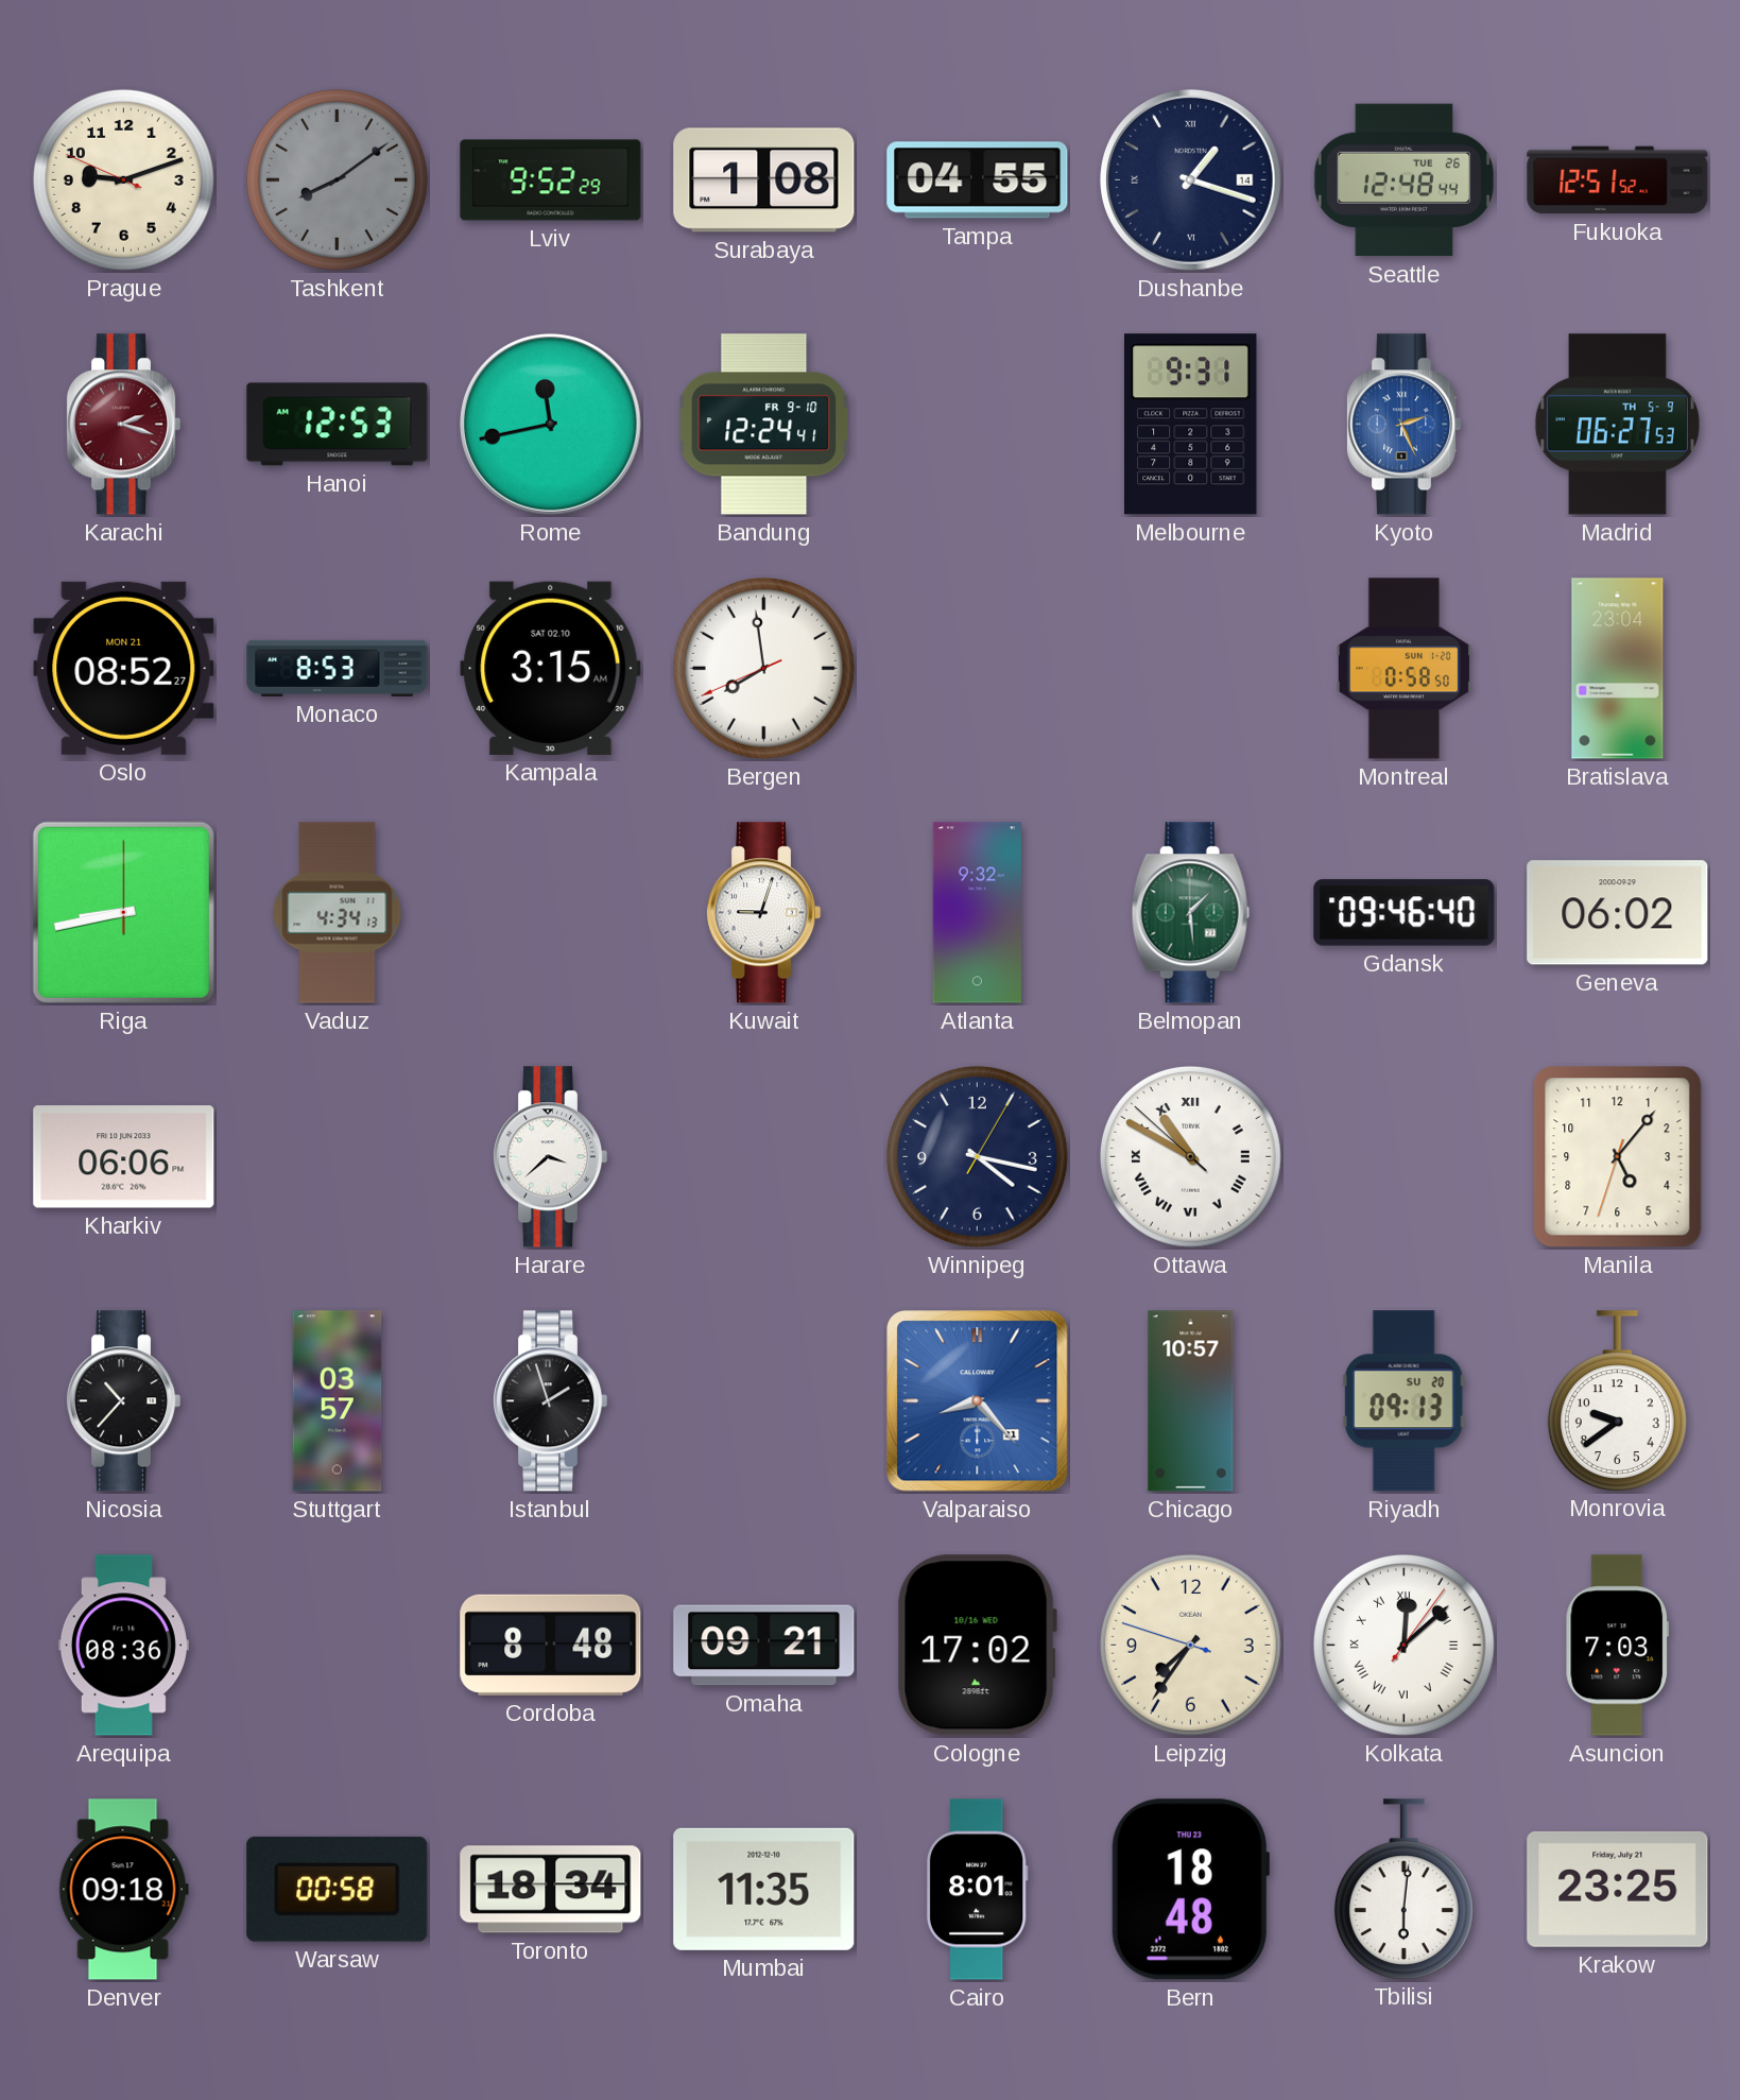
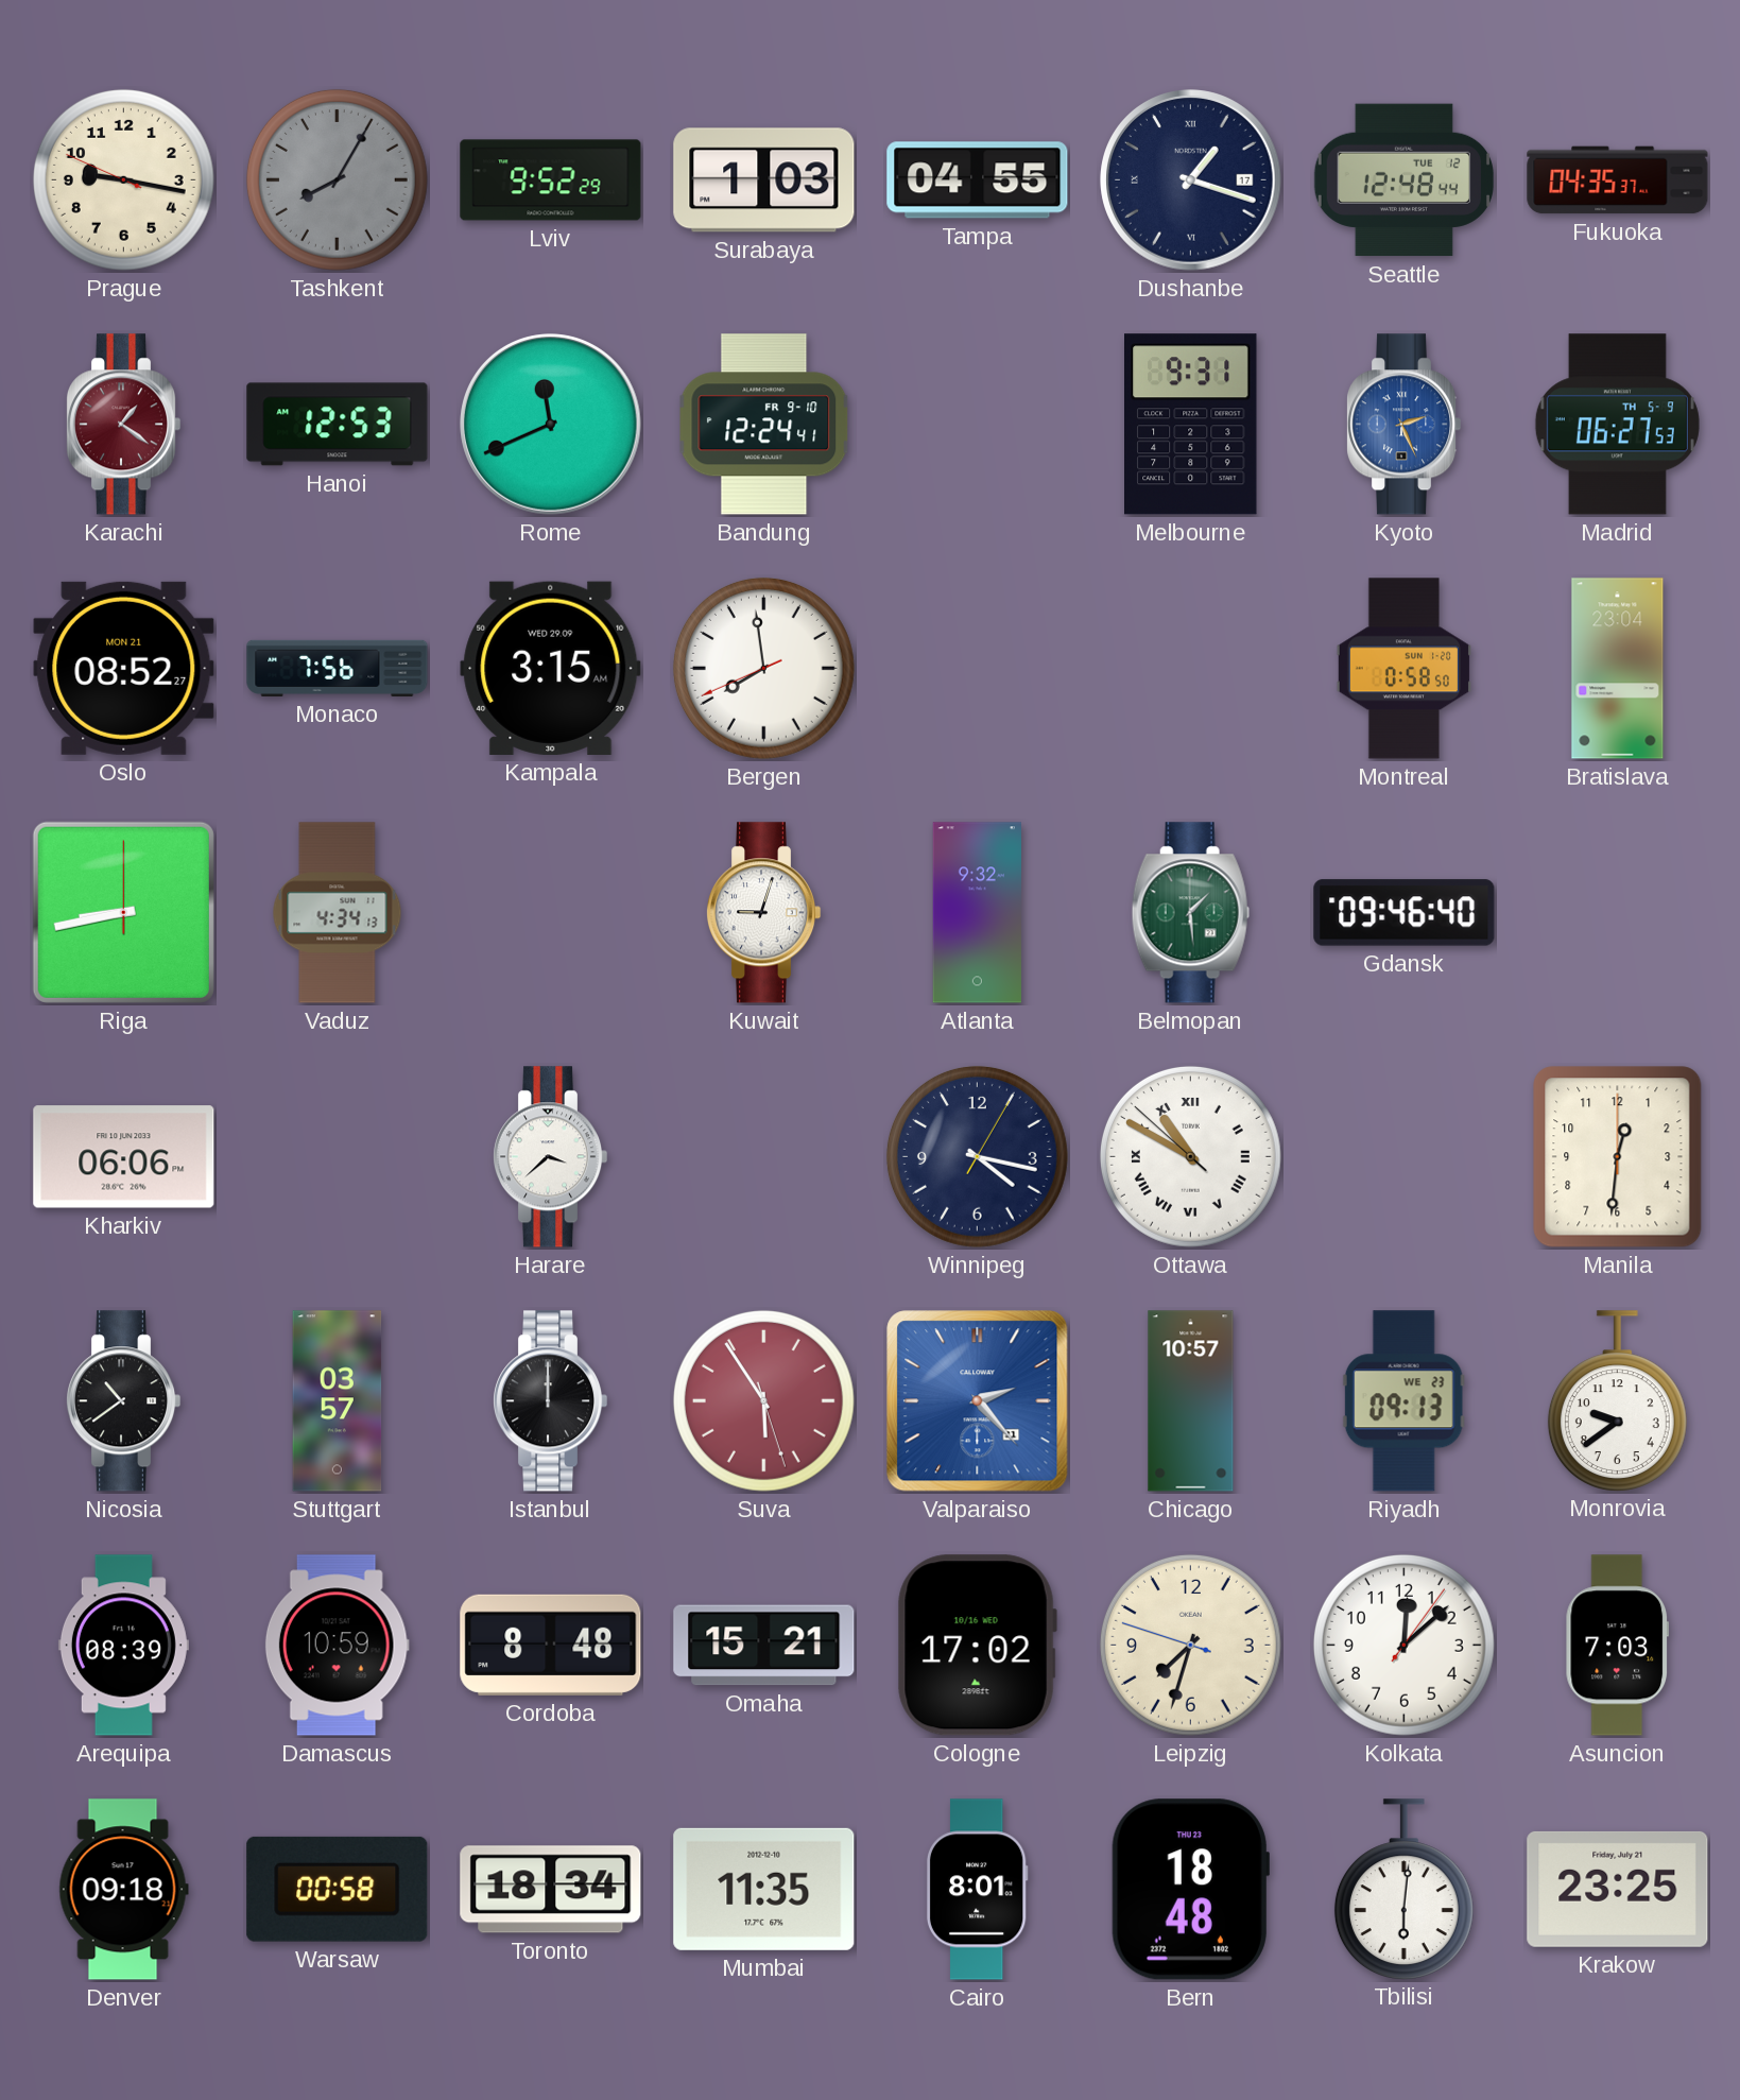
Prague: 9:11 -> 9:16 (123, 179)
Tashkent: 8:09 -> 8:05 (337, 179)
Surabaya: 1:08 -> 1:03 (764, 180)
Dushanbe date: 14 -> 17 (1191, 180)
Seattle date: TUE 26 -> TUE 12 (1403, 180)
Fukuoka: 12:51 -> 04:35 (1618, 180)
Karachi: 2:18 -> 1:21 (123, 425)
Rome: 11:43 -> 11:41 (551, 425)
Monaco: 8:53 -> 7:56 (338, 668)
Kampala date: SAT 02.10 -> WED 29.09 (551, 668)
Geneva: 06:02 -> none (1618, 913)
Manila: 5:06 -> 12:31 (1618, 1157)
Nicosia: 10:37 -> 10:39 (123, 1401)
Istanbul: 1:57 -> 12:00 (550, 1401)
Suva: none -> 5:54 (763, 1400)
Valparaiso: 8:23 -> 2:23 (978, 1401)
Riyadh date: SU 20 -> WE 23 (1403, 1401)
Arequipa: 08:36 -> 08:39 (123, 1646)
Damascus: none -> 10:59 (337, 1646)
Omaha: 09:21 -> 15:21 (764, 1646)
Leipzig: 7:35 -> 7:32 (1190, 1645)
Kolkata numerals: Roman -> Arabic (1403, 1645)
